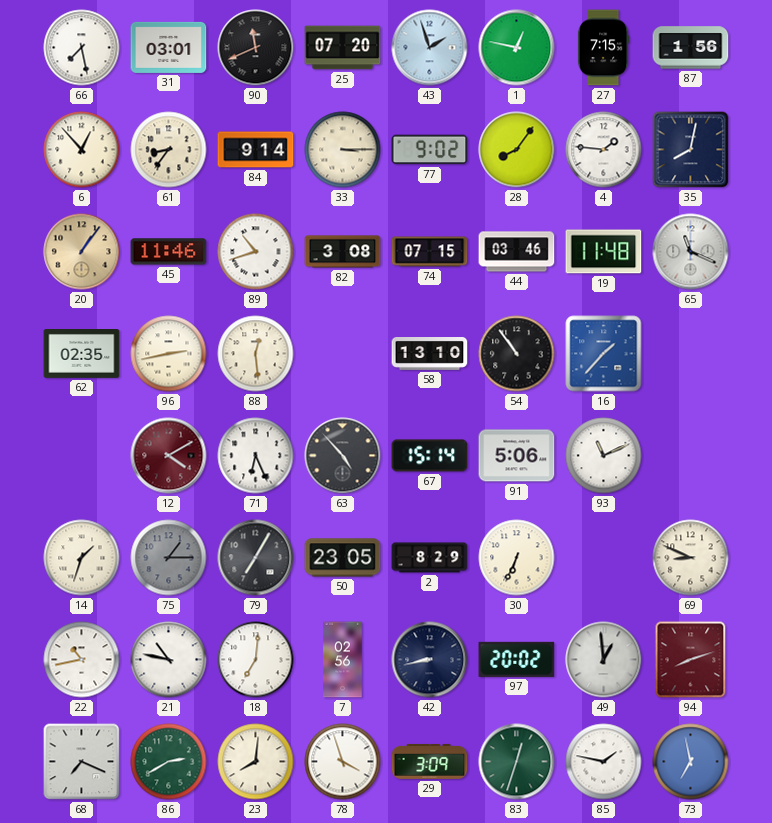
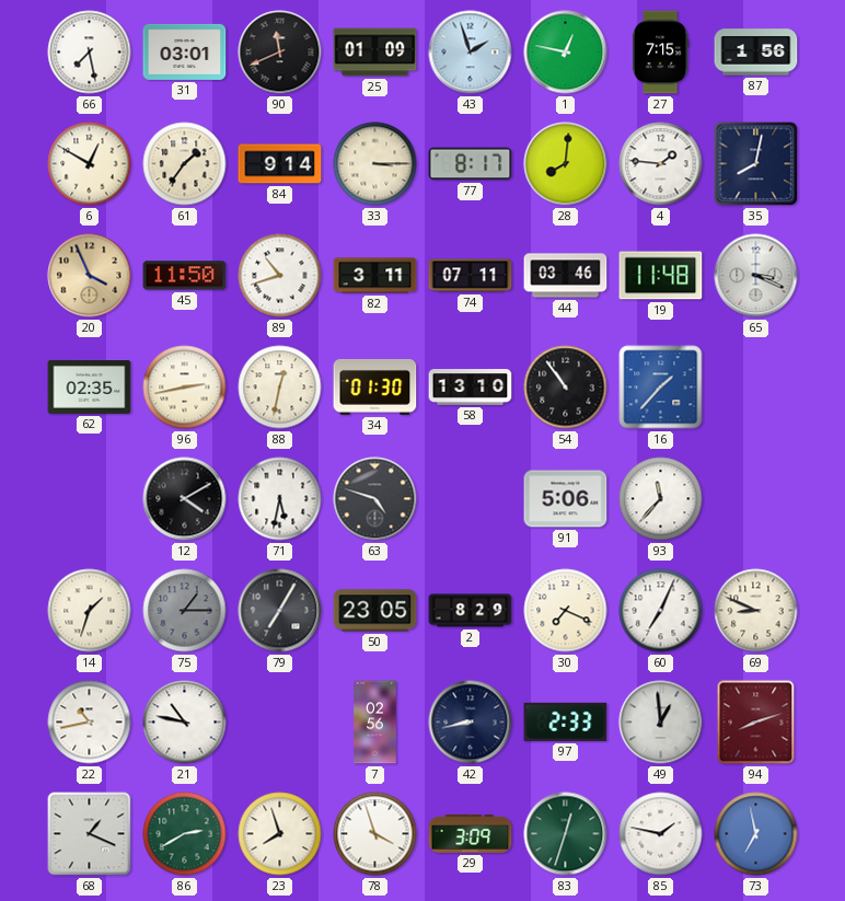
25: 07:20 -> 01:09 (375, 53)
6: 12:53 -> 12:50 (90, 164)
61: 8:36 -> 1:36 (185, 164)
77: 9:02 -> 8:17 (471, 164)
28: 8:06 -> 8:01 (566, 164)
20: 1:06 -> 3:56 (90, 276)
45: 11:46 -> 11:50 (185, 276)
82: 3:08 -> 3:11 (375, 276)
74: 07:15 -> 07:11 (471, 276)
65: 11:19 -> 3:19 (756, 276)
88: 12:29 -> 12:32 (280, 388)
34: none -> 01:30 (375, 386)
12 dial: burgundy -> black (185, 499)
71: 6:26 -> 5:32 (280, 499)
63: 4:53 -> 4:48 (375, 499)
67: 15:14 -> none (430, 456)
93: 11:11 -> 11:37 (661, 499)
30: 6:34 -> 7:19 (566, 611)
60: none -> 7:04 (661, 611)
18: 7:01 -> none (256, 660)
97: 20:02 -> 2:33 (566, 721)
68: 7:19 -> 1:19 (90, 834)
23: 8:01 -> 7:57 (280, 834)
